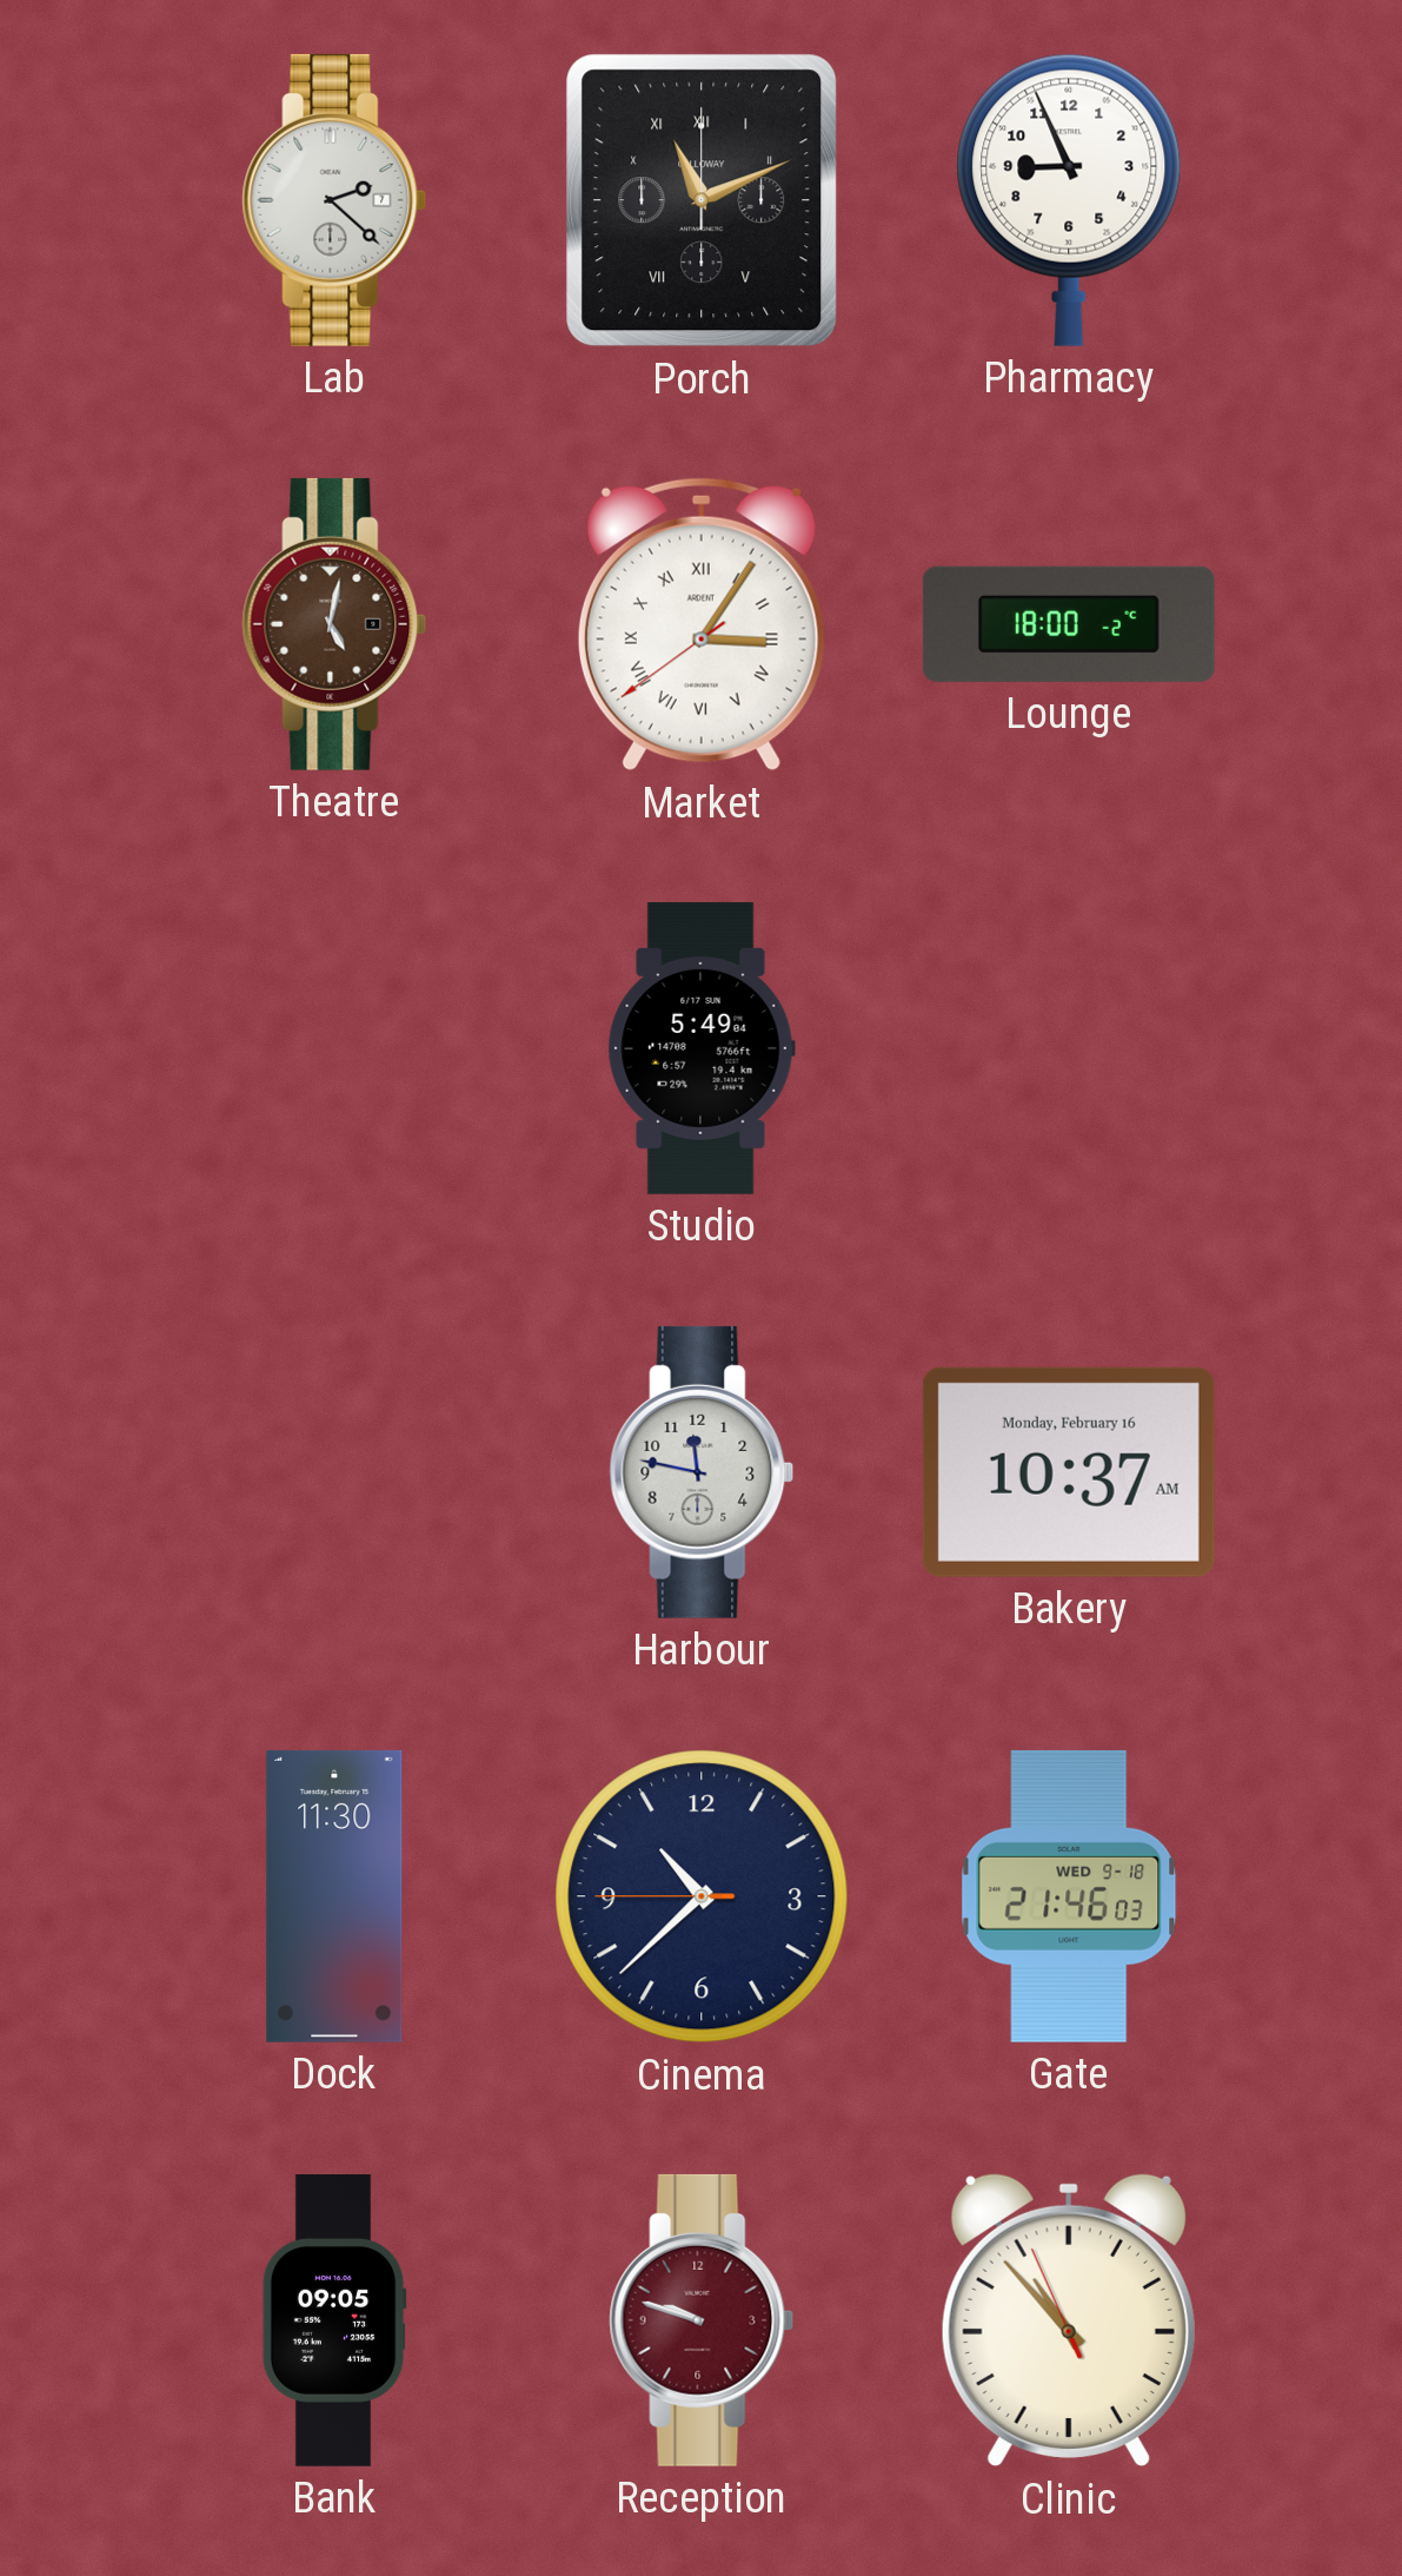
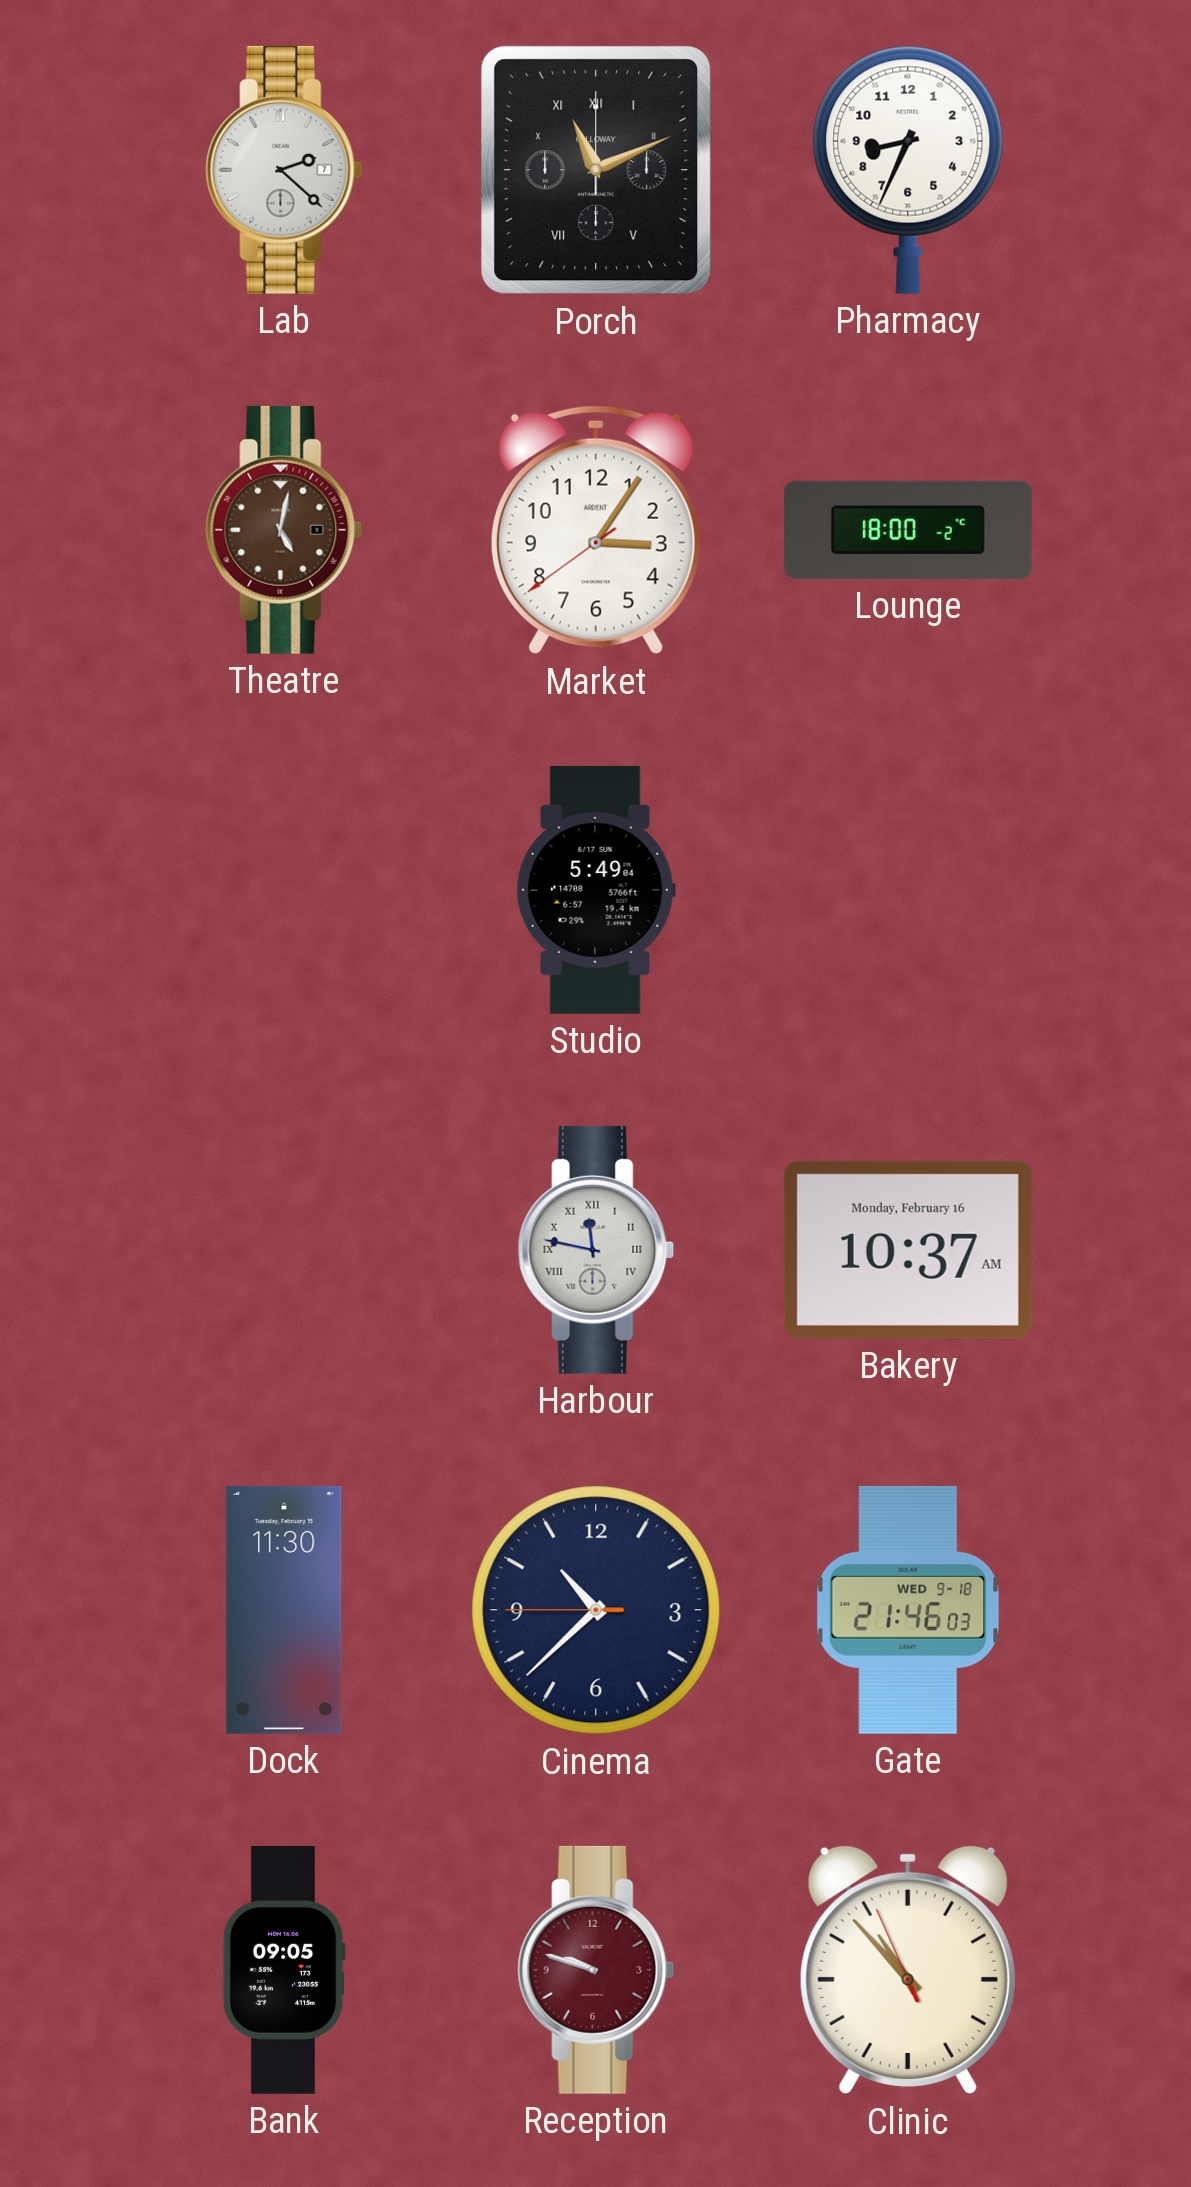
Pharmacy: 8:56 -> 8:34 (908, 170)
Market numerals: Roman -> Arabic (596, 530)
Harbour numerals: Arabic -> Roman (596, 1250)
